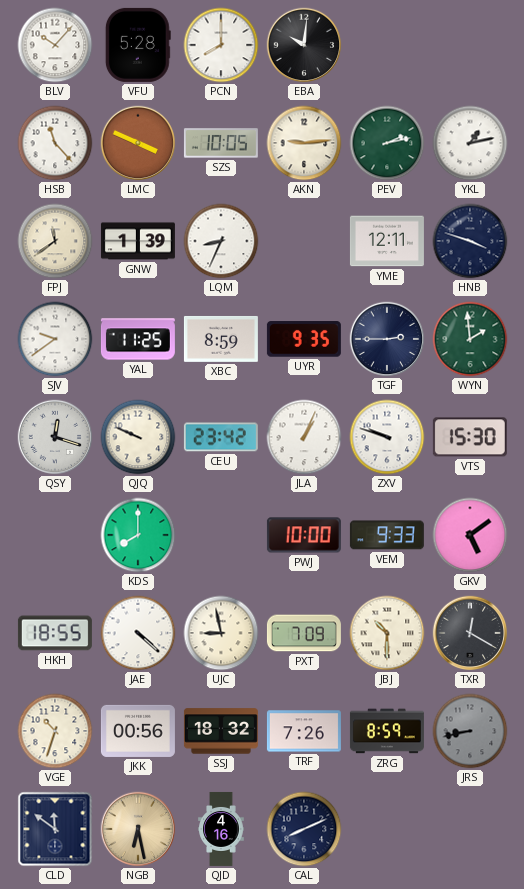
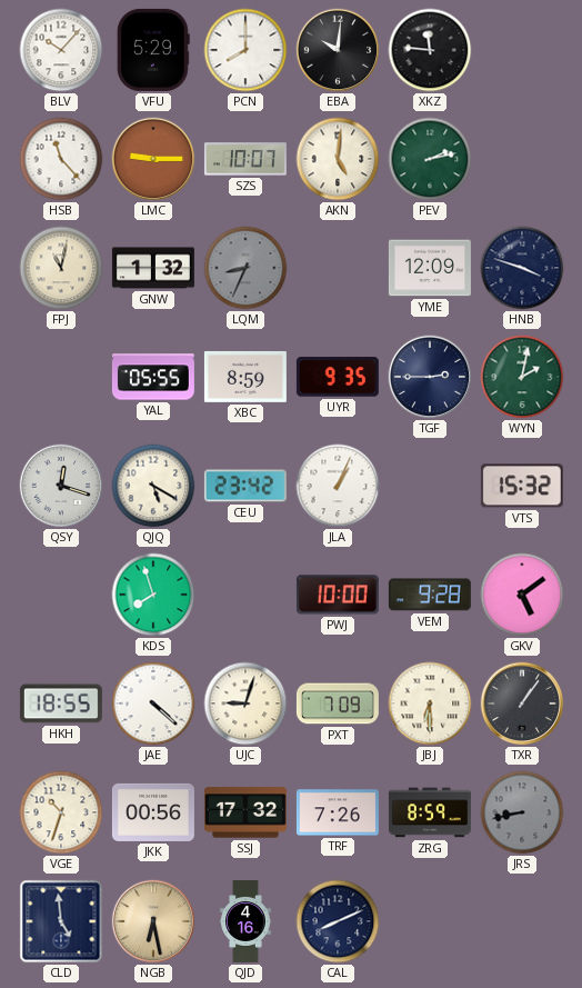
VFU: 5:28 -> 5:29 (153, 50)
XKZ: none -> 11:46 (430, 50)
LMC: 3:49 -> 9:15 (153, 159)
SZS: 10:05 -> 10:07 (245, 159)
AKN: 9:14 -> 5:01 (338, 159)
YKL: 1:13 -> none (470, 143)
FPJ: 11:39 -> 11:02 (61, 268)
GNW: 1:39 -> 1:32 (153, 268)
LQM dial: white -> grey (245, 268)
YME: 12:11 -> 12:09 (430, 268)
SJV: 9:39 -> none (55, 339)
YAL: 11:25 -> 05:55 (153, 377)
WYN: 1:59 -> 2:02 (522, 377)
QJQ: 9:49 -> 5:20 (153, 486)
ZXV: 9:48 -> none (387, 437)
VTS: 15:30 -> 15:32 (522, 486)
KDS: 8:00 -> 7:57 (153, 595)
VEM: 9:33 -> 9:28 (430, 595)
UJC: 8:58 -> 9:03 (245, 703)
JBJ: 10:30 -> 6:30 (430, 703)
TXR: 12:20 -> 1:06 (522, 703)
SSJ: 18:32 -> 17:32 (245, 812)
CLD: 11:51 -> 4:59 (61, 921)
